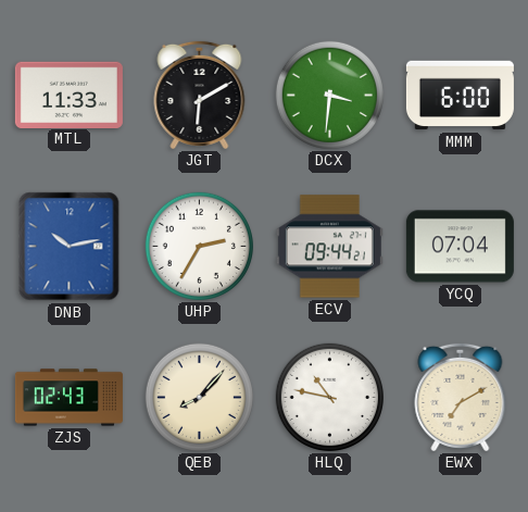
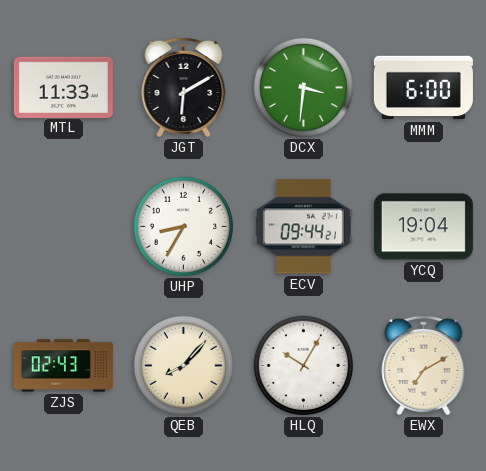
DNB: 10:13 -> none (70, 247)
UHP: 2:35 -> 8:35 (183, 226)
YCQ: 07:04 -> 19:04 (423, 227)
HLQ: 10:47 -> 10:05 (303, 365)
